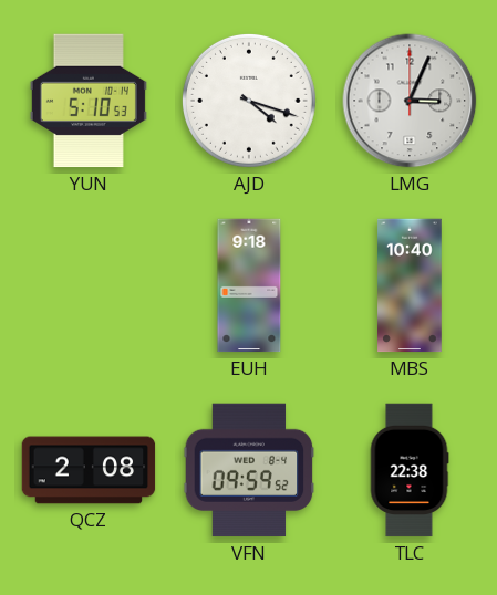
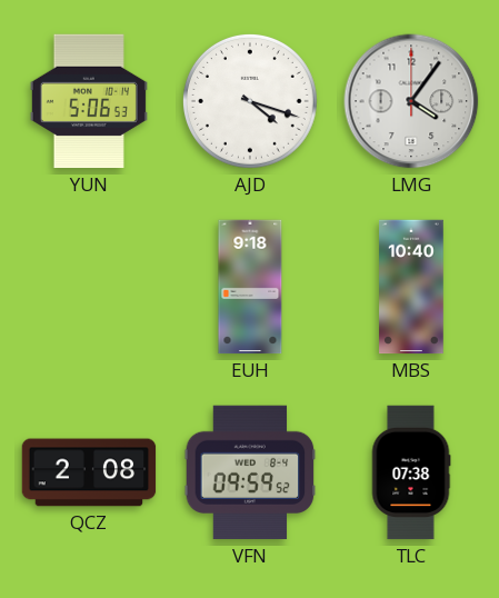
YUN: 5:10 -> 5:06 (89, 101)
LMG: 3:04 -> 4:06 (411, 101)
TLC: 22:38 -> 07:38 (411, 472)
